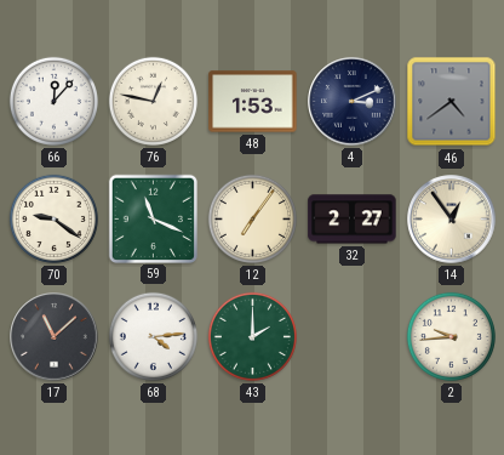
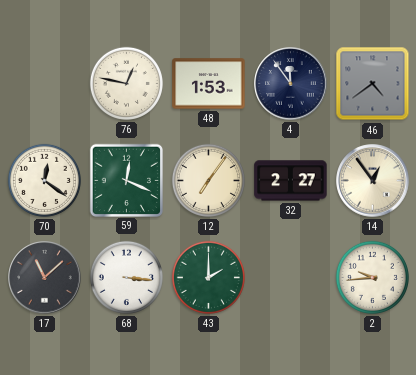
66: 12:07 -> none (53, 101)
4: 3:11 -> 11:54 (291, 84)
70: 9:21 -> 12:21 (44, 180)
59: 11:19 -> 12:19 (126, 180)
68: 4:14 -> 3:16 (126, 277)
